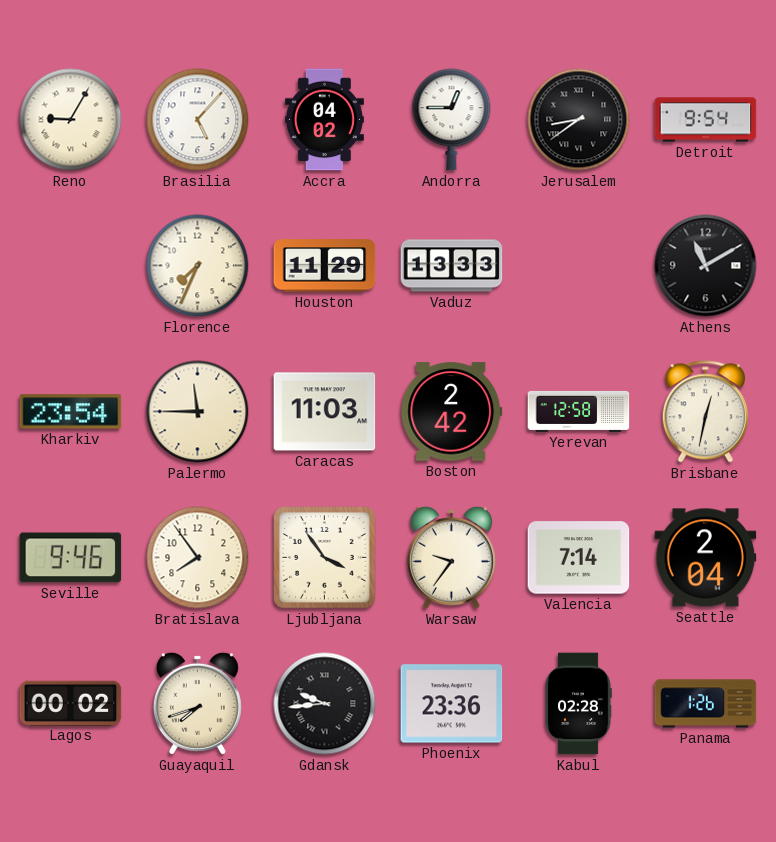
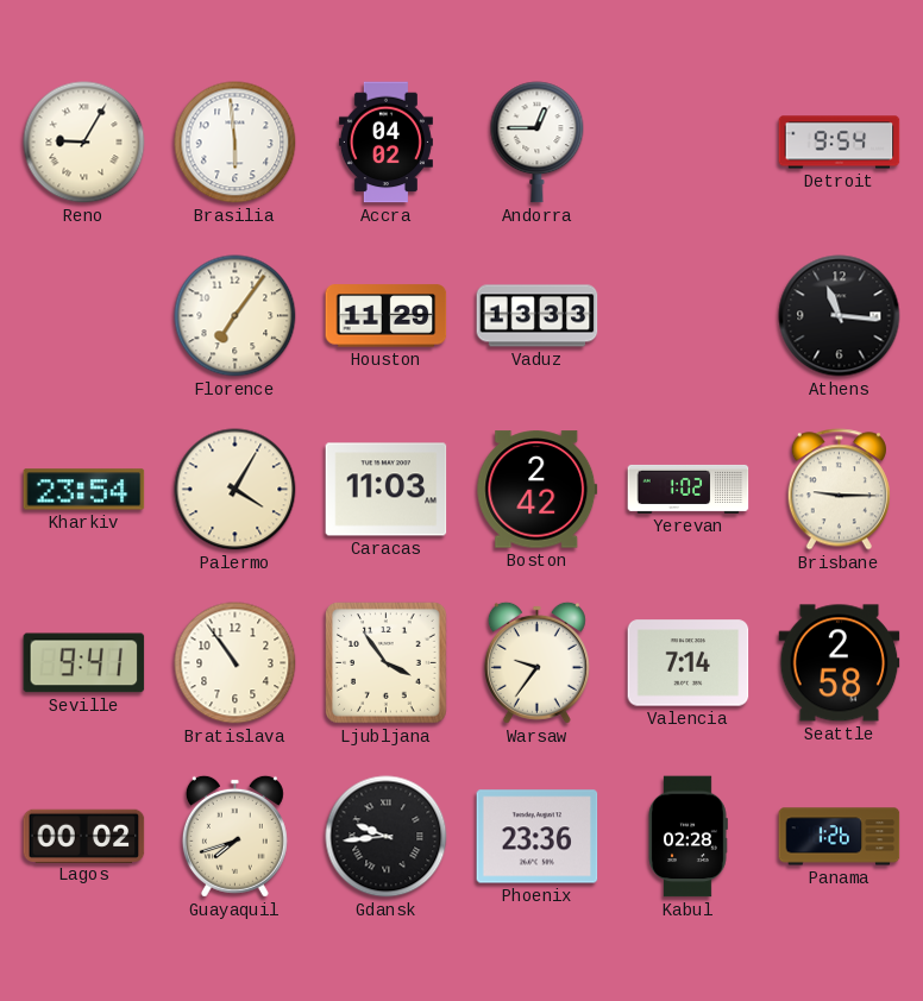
Brasilia: 5:07 -> 5:59 (236, 143)
Jerusalem: 8:39 -> none (579, 120)
Florence: 7:34 -> 7:06 (236, 316)
Athens: 11:10 -> 11:16 (840, 316)
Palermo: 11:45 -> 4:05 (236, 490)
Yerevan: 12:58 -> 1:02 (689, 489)
Brisbane: 12:32 -> 9:15 (839, 490)
Seville: 9:46 -> 9:41 (84, 663)
Bratislava: 7:54 -> 10:54 (236, 663)
Seattle: 2:04 -> 2:58 (840, 663)
